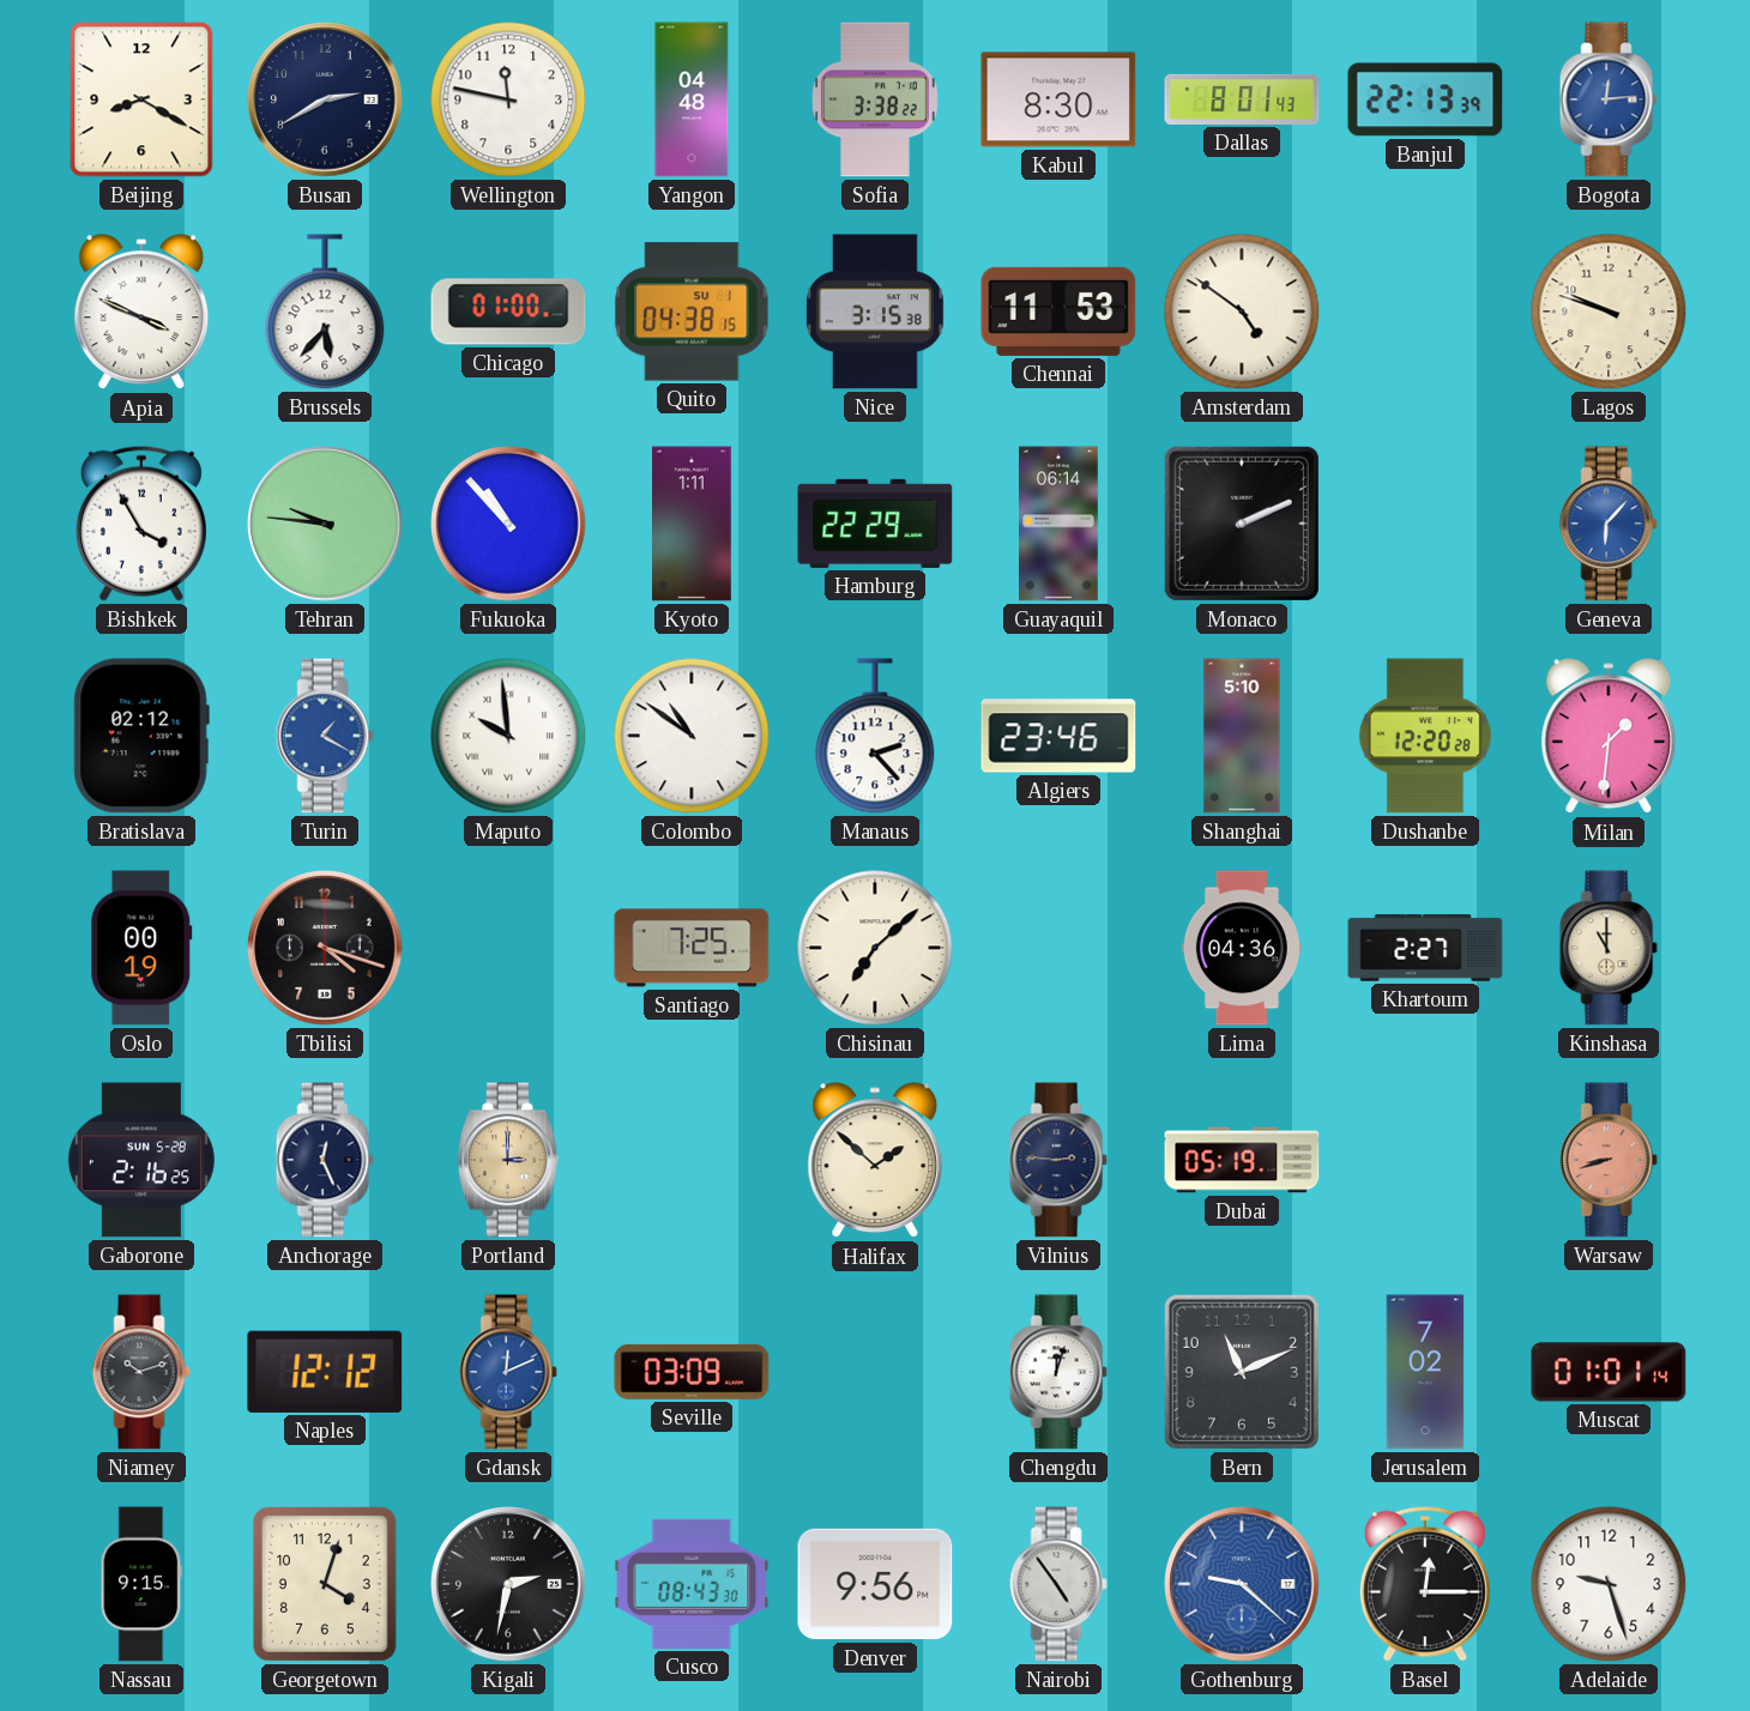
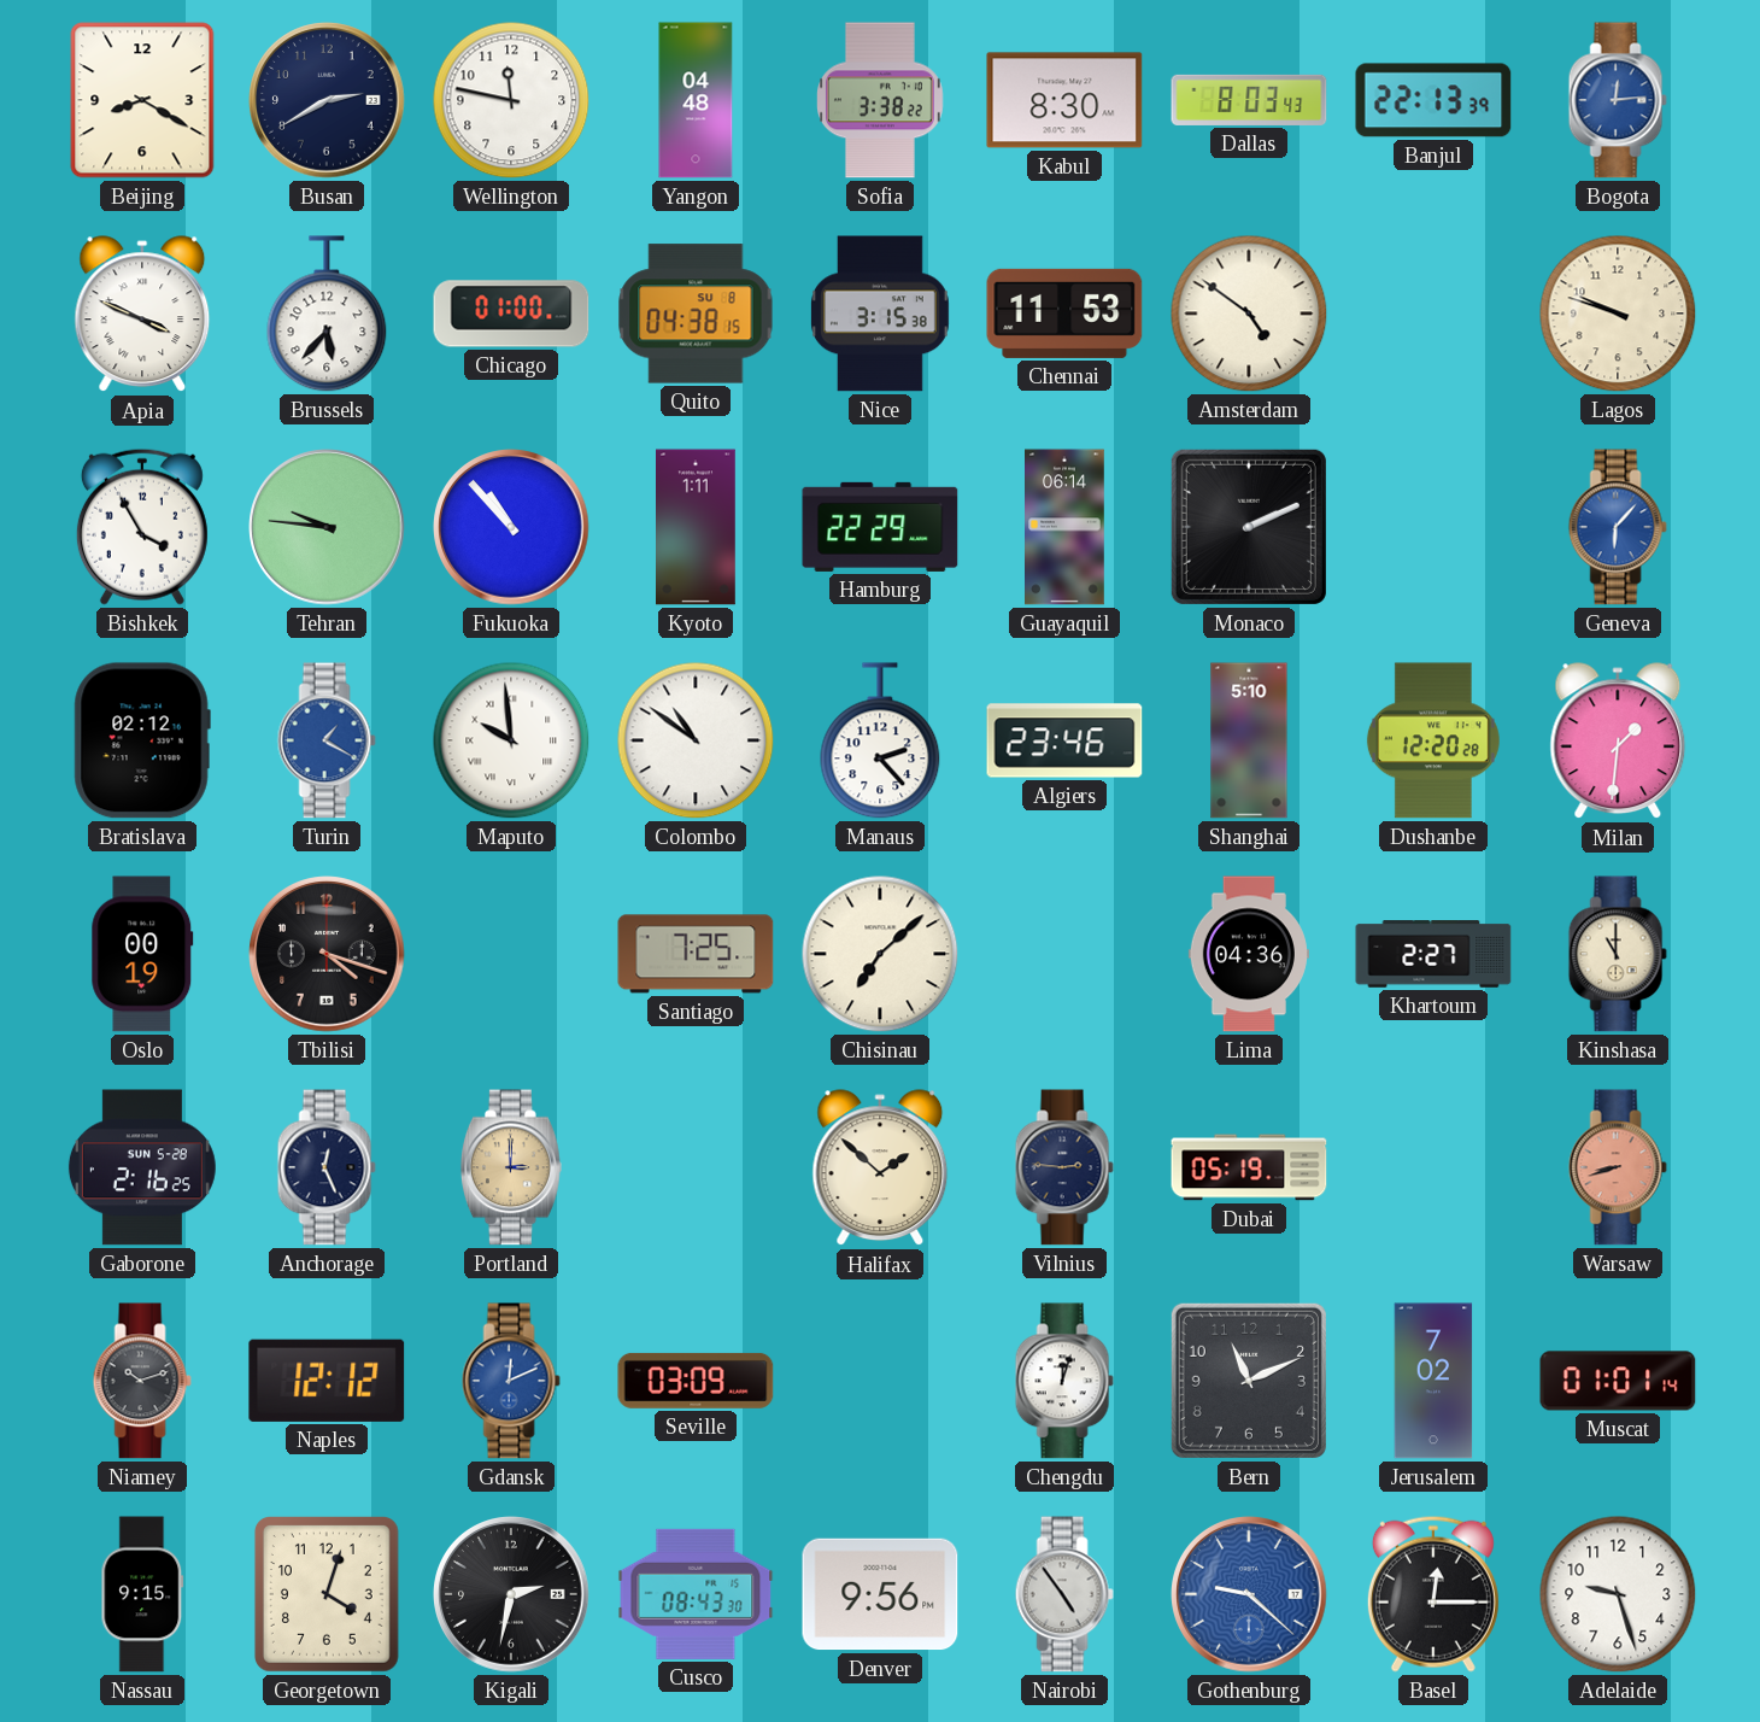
Dallas: 8:01 -> 8:03 (1249, 100)
Quito date: SU 1 -> SU 8 (696, 314)
